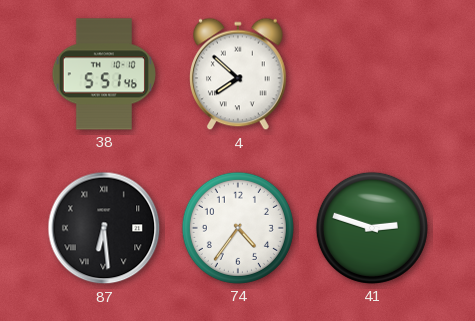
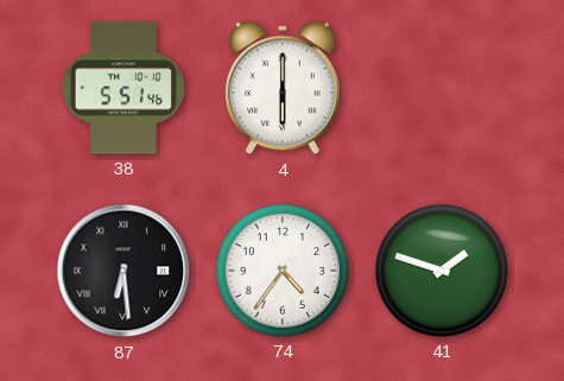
4: 7:52 -> 6:00 (284, 88)
41: 2:48 -> 1:48 (442, 271)
